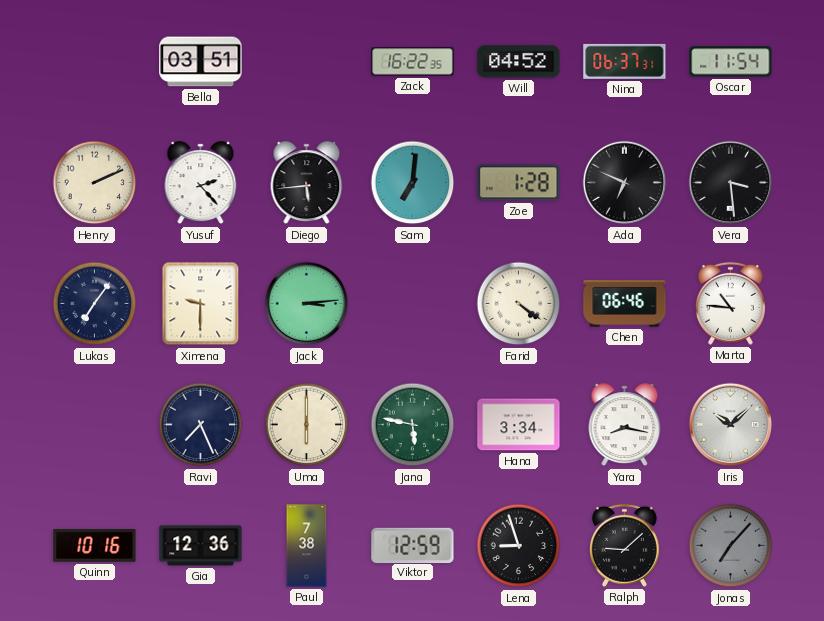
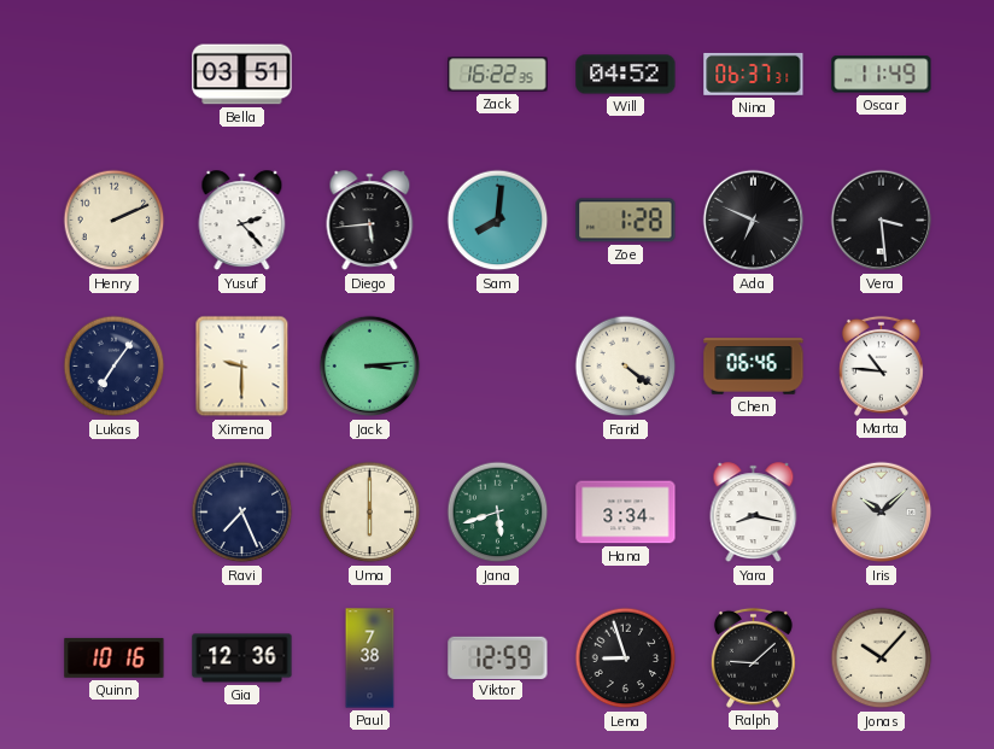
Oscar: 11:54 -> 11:49 (882, 75)
Sam: 7:01 -> 8:01 (498, 221)
Jana: 5:47 -> 5:42 (498, 513)
Jonas: 7:07 -> 10:07 (882, 659)
Jonas dial: grey -> cream (882, 659)
